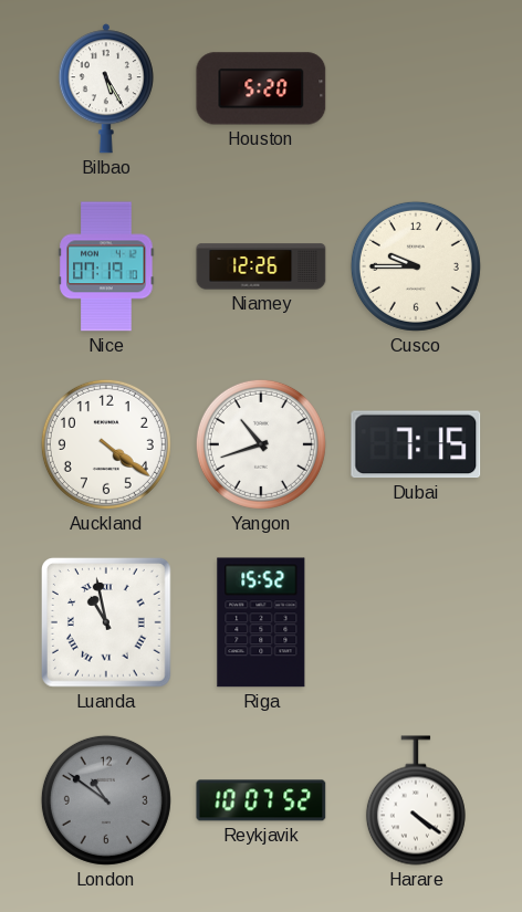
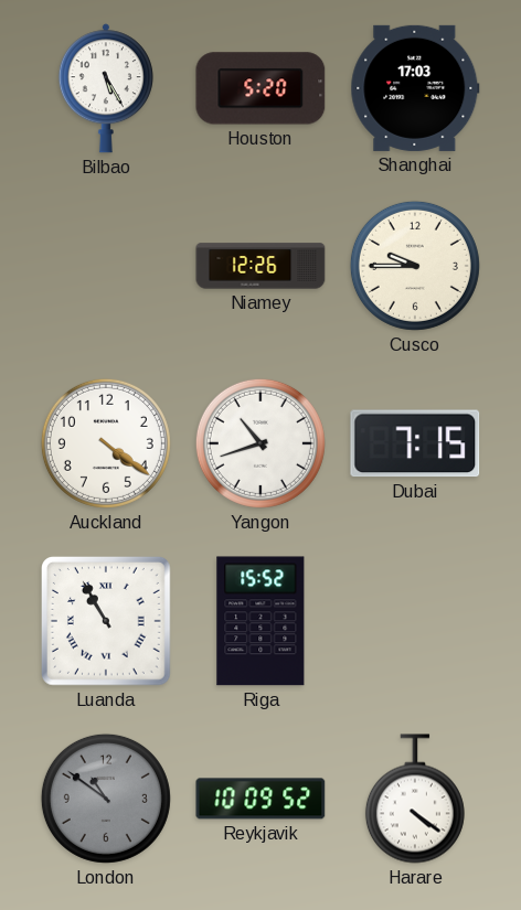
Shanghai: none -> 17:03 (415, 88)
Nice: 07:19 -> none (106, 266)
Luanda: 10:58 -> 10:55 (107, 622)
Reykjavik: 10:07 -> 10:09 (260, 799)
